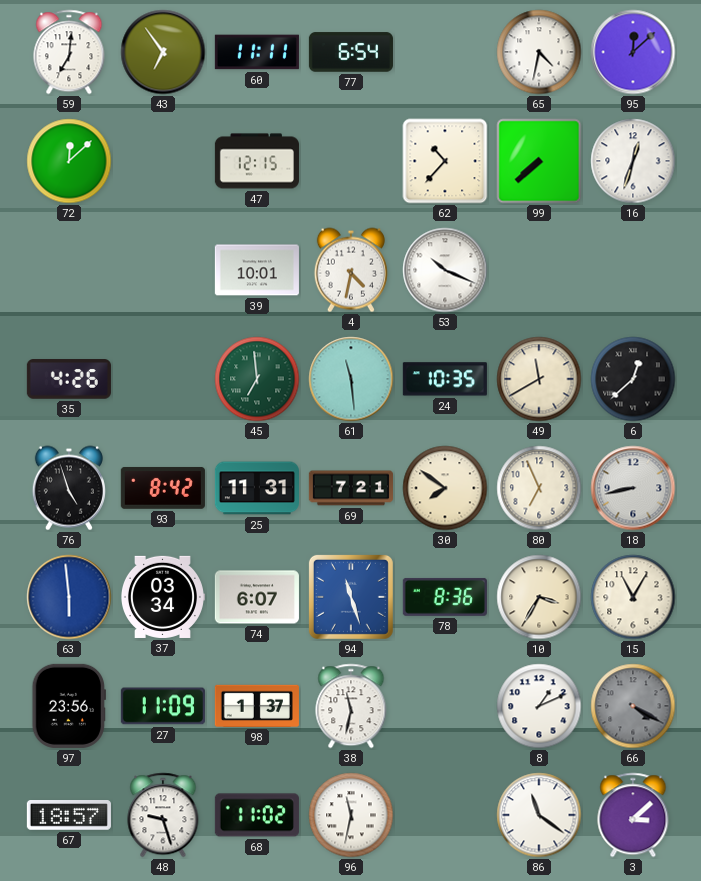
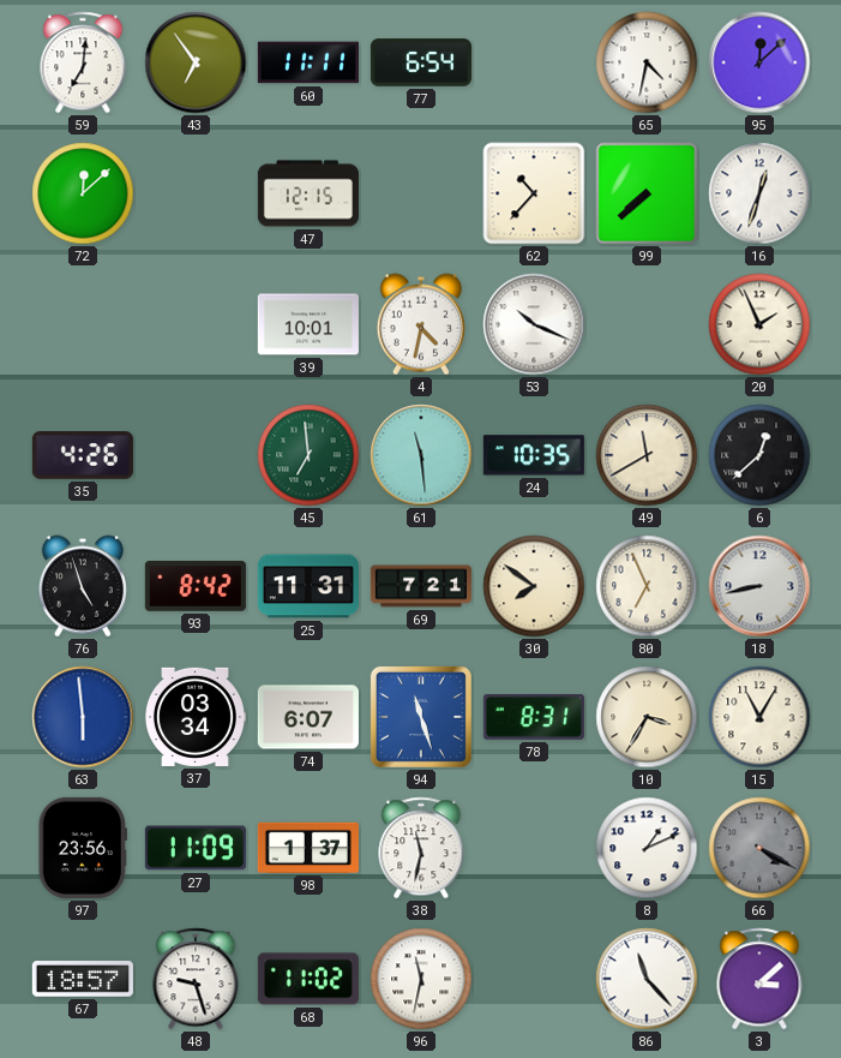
20: none -> 1:56 (759, 324)
78: 8:36 -> 8:31 (534, 717)
86: 11:21 -> 11:23 (647, 979)
